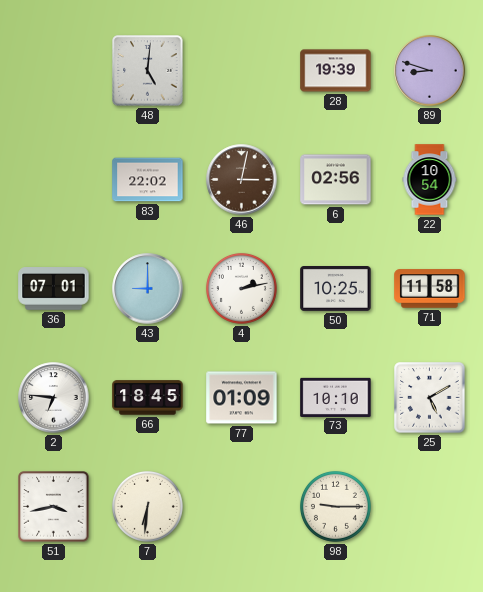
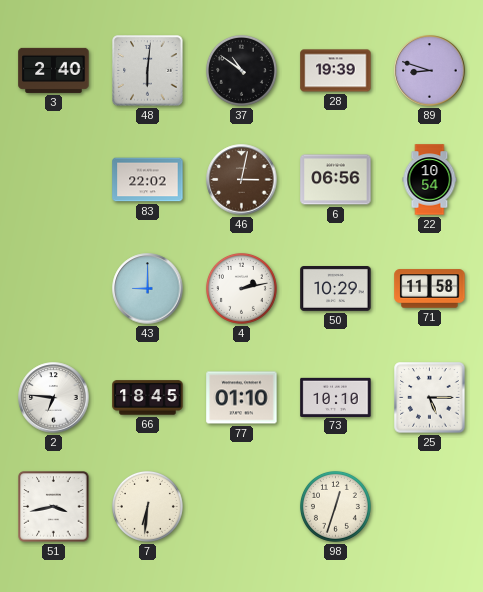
3: none -> 2:40 (54, 70)
48: 5:01 -> 6:01 (148, 71)
37: none -> 10:51 (241, 70)
6: 02:56 -> 06:56 (336, 180)
36: 07:01 -> none (54, 289)
50: 10:25 -> 10:29 (336, 289)
77: 01:09 -> 01:10 (242, 398)
25: 5:10 -> 5:15 (430, 398)
98: 9:15 -> 12:33 (335, 506)
